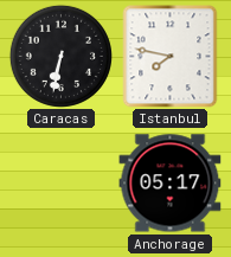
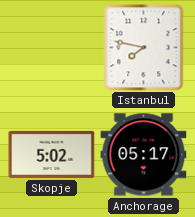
Caracas: 6:32 -> none (60, 56)
Skopje: none -> 5:02 (52, 154)
